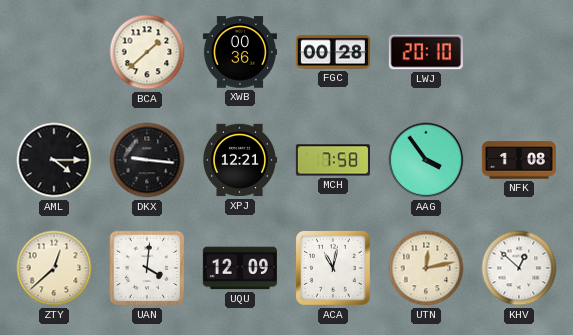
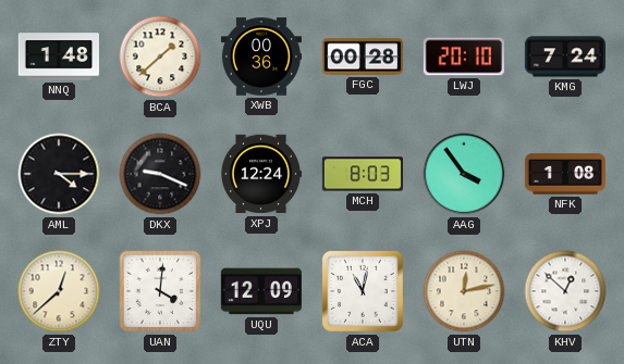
NNQ: none -> 1:48 (59, 57)
KMG: none -> 7:24 (564, 57)
DKX: 9:16 -> 9:19 (160, 174)
XPJ: 12:21 -> 12:24 (260, 174)
MCH: 7:58 -> 8:03 (362, 174)
